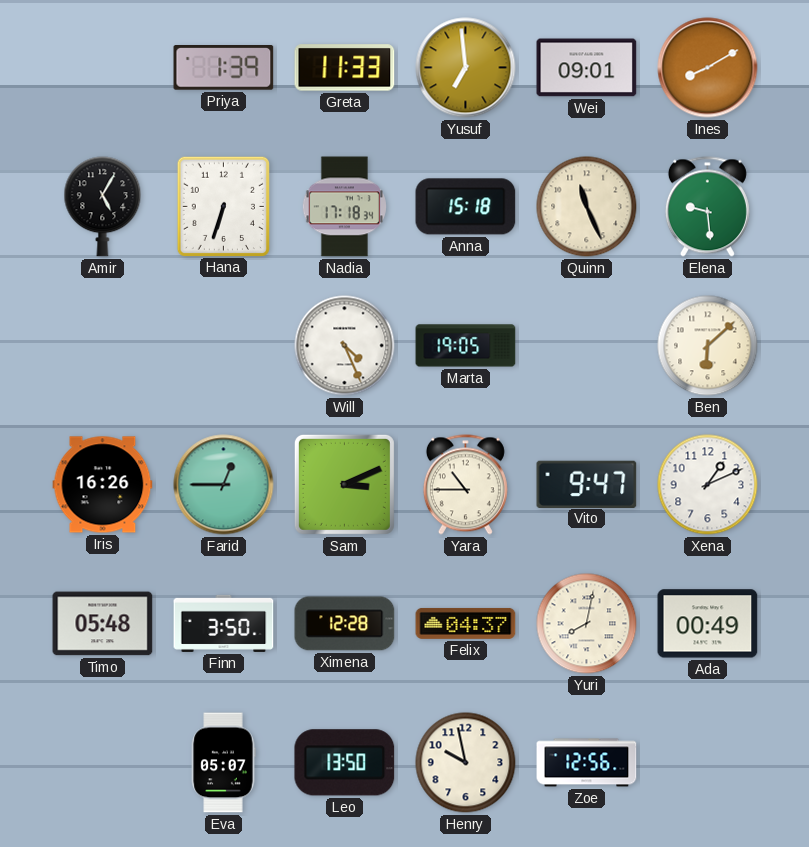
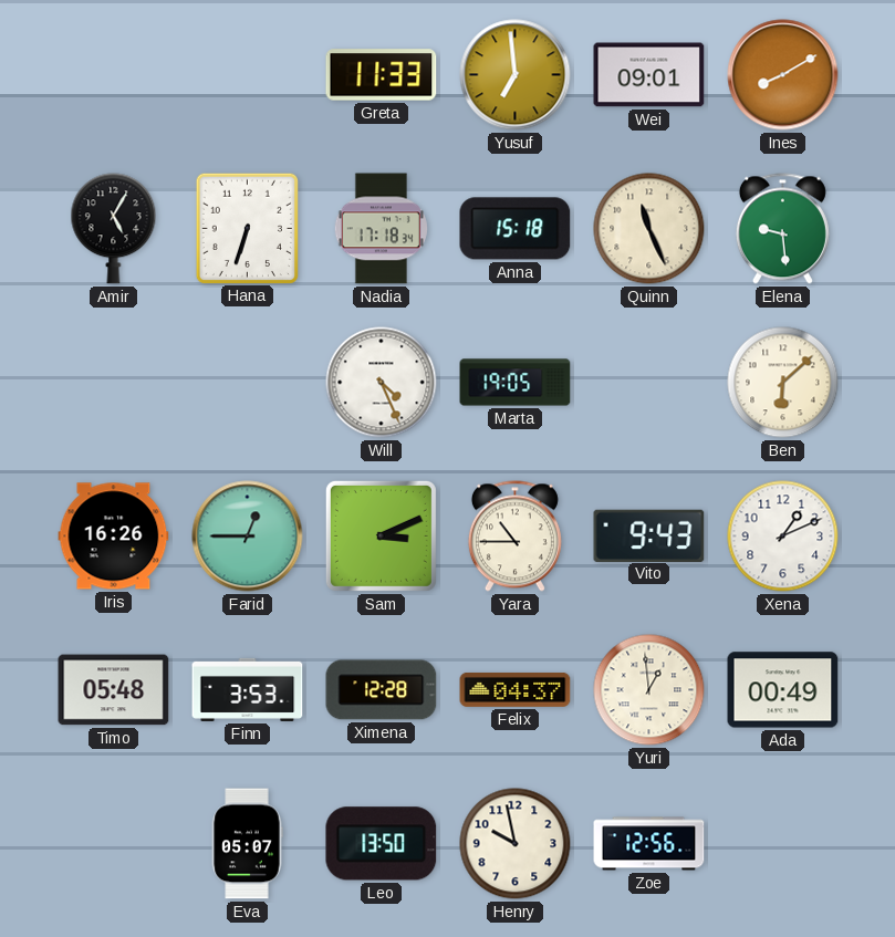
Priya: 1:39 -> none (224, 68)
Vito: 9:47 -> 9:43 (649, 535)
Finn: 3:50 -> 3:53 (248, 689)
Yuri: 8:02 -> 12:59 (649, 690)
